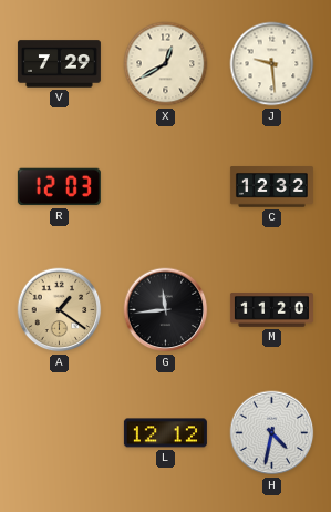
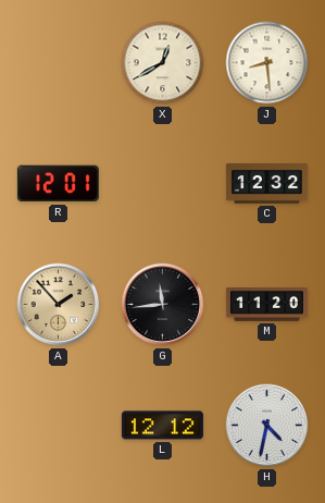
V: 7:29 -> none (59, 64)
J: 9:29 -> 8:29 (267, 63)
R: 12:03 -> 12:01 (58, 184)
A: 1:21 -> 1:53 (59, 305)
